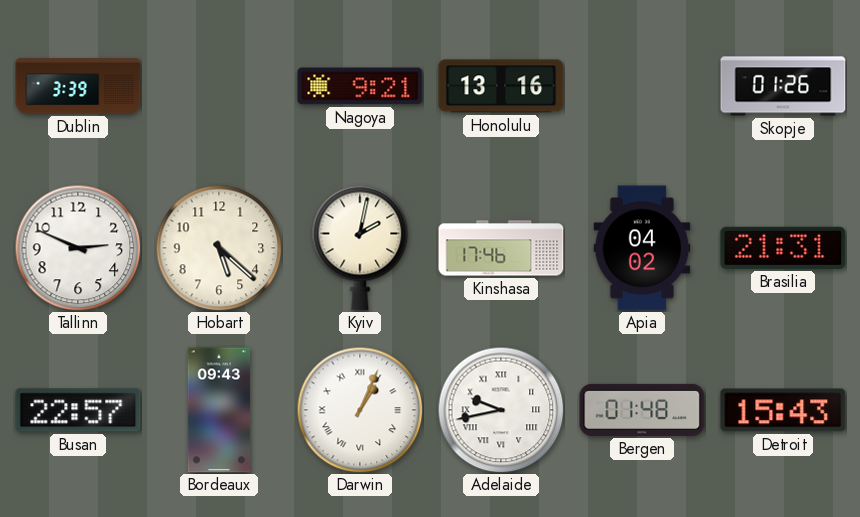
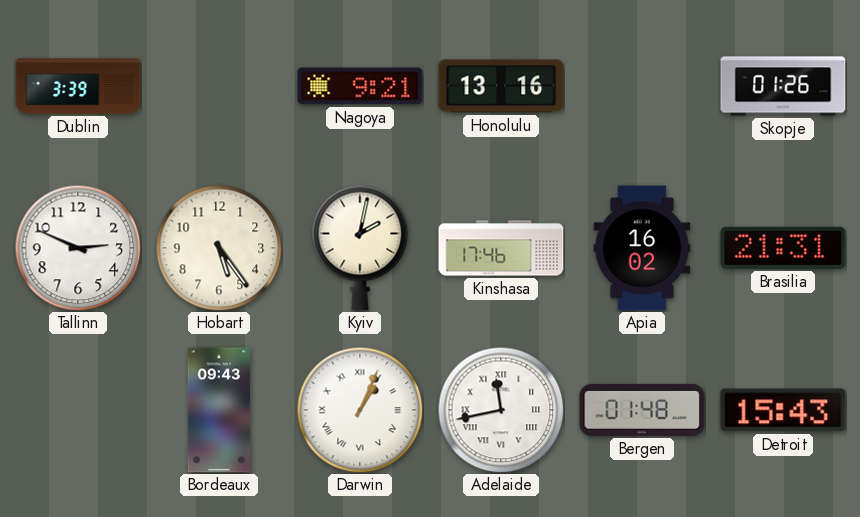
Hobart: 5:22 -> 5:24 (219, 248)
Apia: 04:02 -> 16:02 (642, 248)
Busan: 22:57 -> none (78, 410)
Adelaide: 9:43 -> 11:43 (501, 410)
